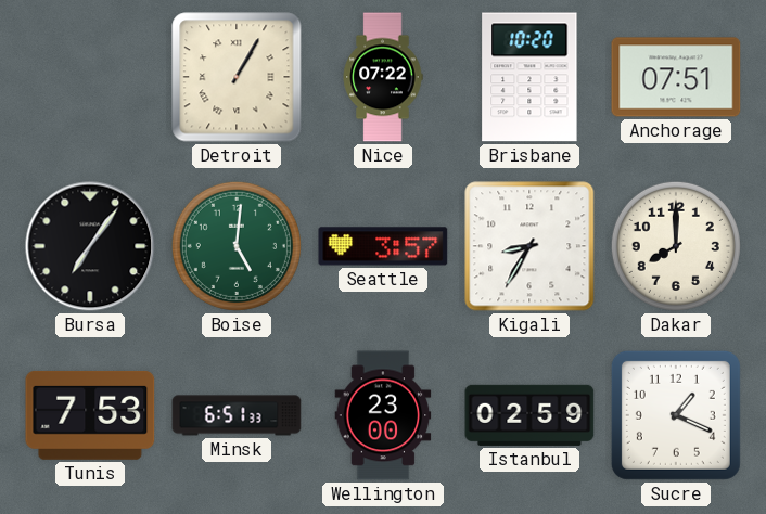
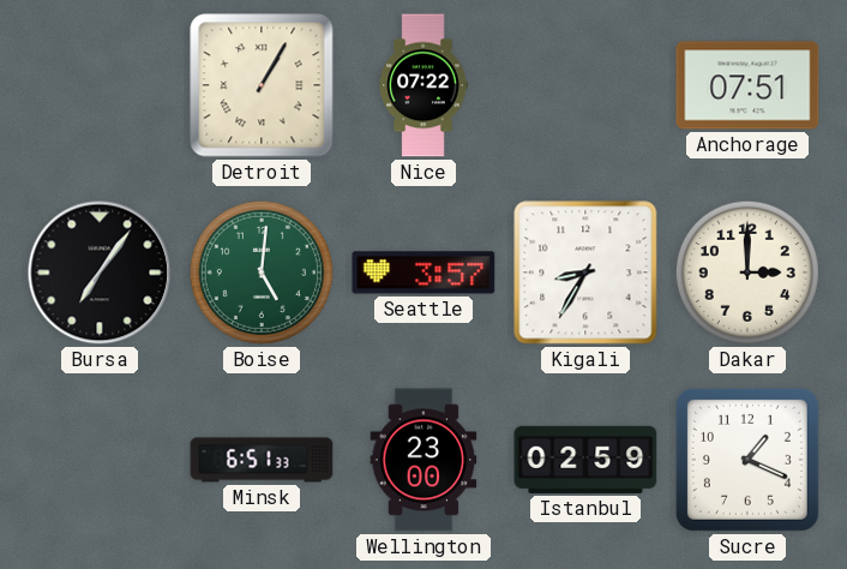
Brisbane: 10:20 -> none (529, 77)
Dakar: 8:00 -> 3:00 (747, 272)
Tunis: 7:53 -> none (90, 415)
